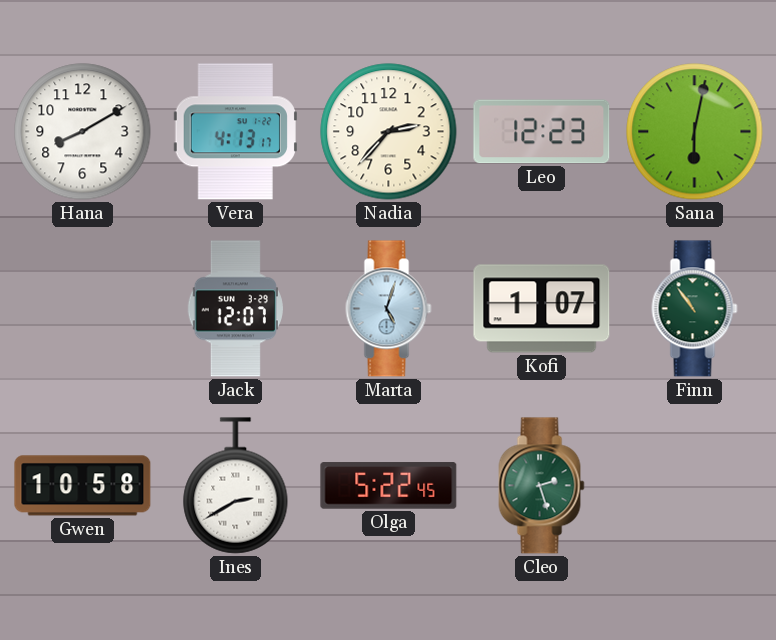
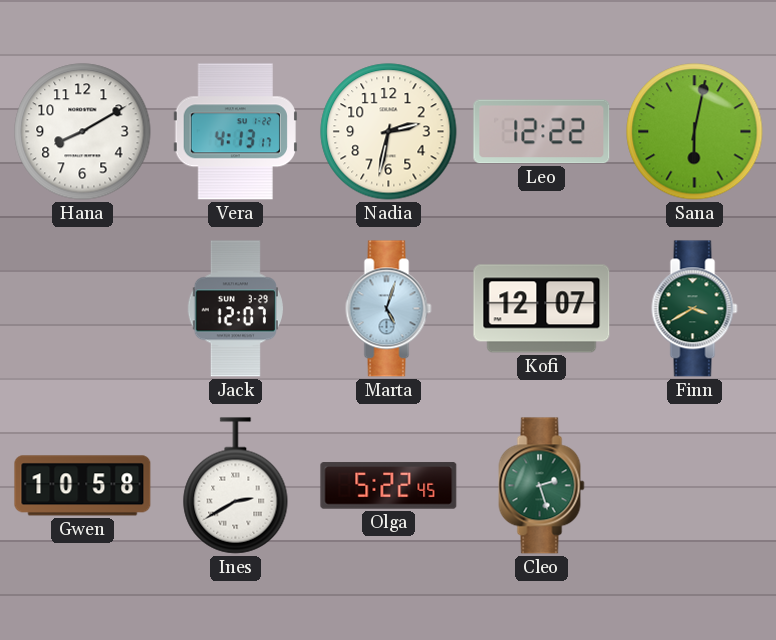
Nadia: 2:37 -> 2:32 (389, 132)
Leo: 12:23 -> 12:22 (542, 132)
Kofi: 1:07 -> 12:07 (542, 309)
Finn: 10:54 -> 3:40 (695, 309)
